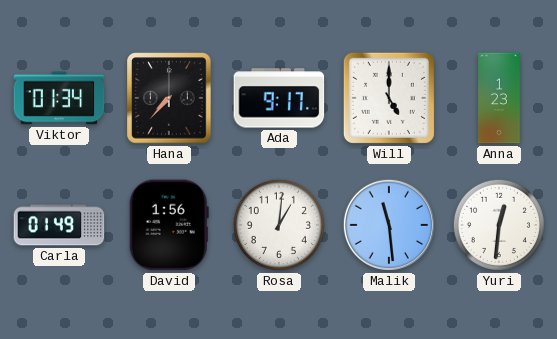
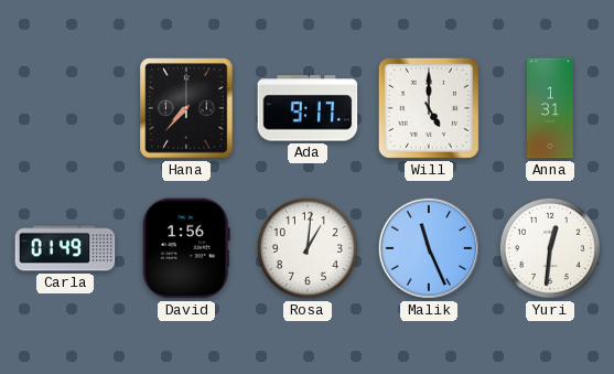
Viktor: 01:34 -> none (59, 98)
Anna: 1:23 -> 1:31 (550, 108)
Malik: 11:29 -> 11:26 (429, 248)
